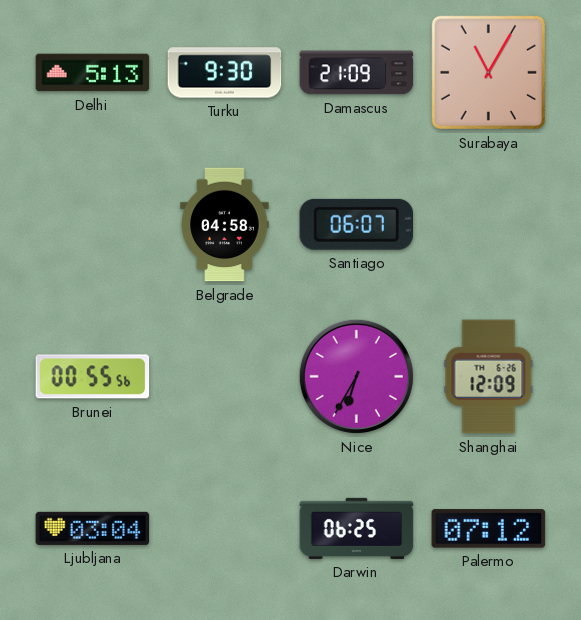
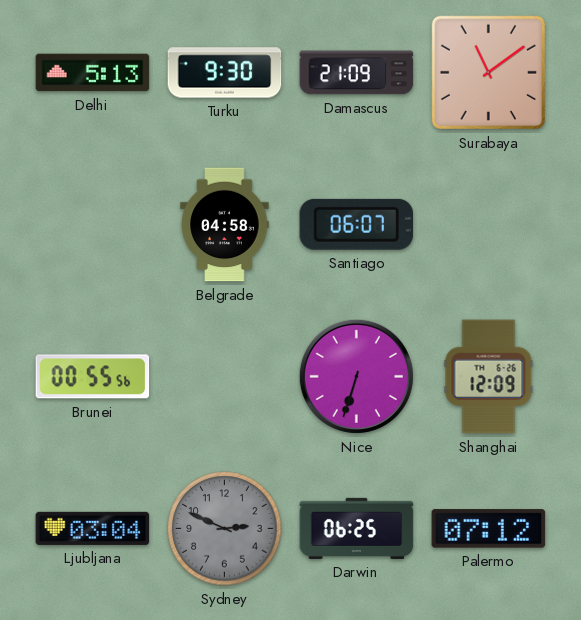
Surabaya: 11:05 -> 11:09 (488, 72)
Nice: 6:35 -> 6:33 (356, 376)
Sydney: none -> 2:49 (225, 529)
